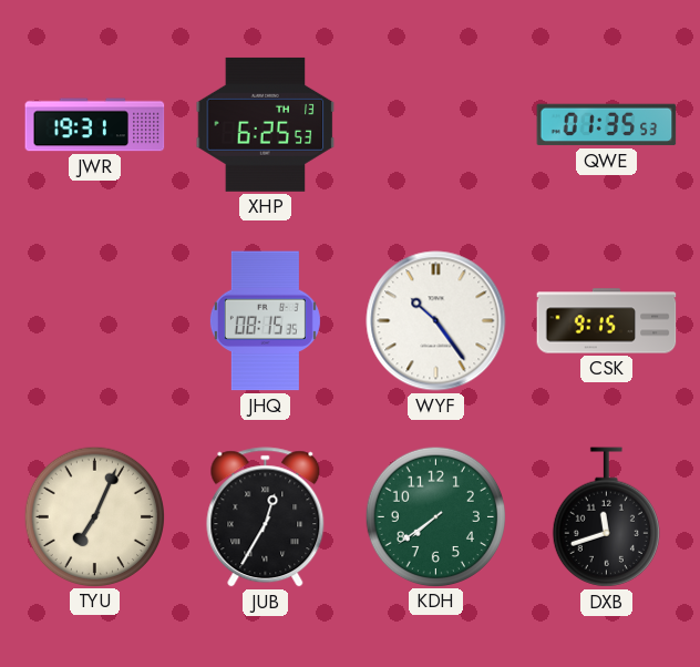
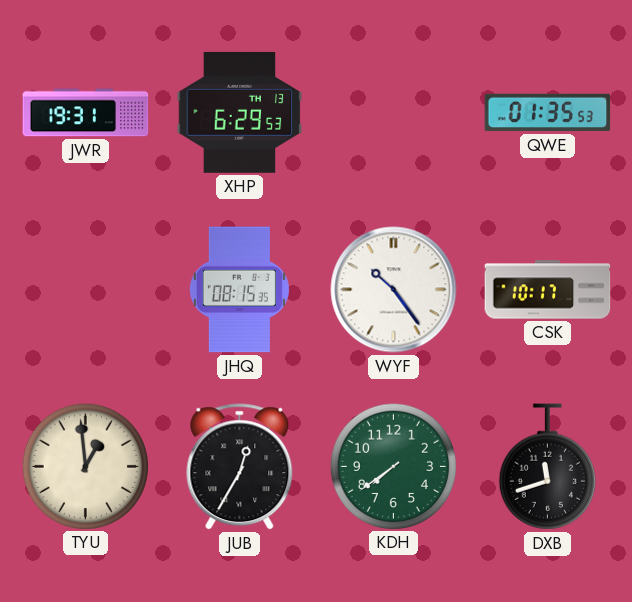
XHP: 6:25 -> 6:29 (240, 112)
CSK: 9:15 -> 10:17 (548, 290)
TYU: 7:04 -> 12:59 (85, 466)
